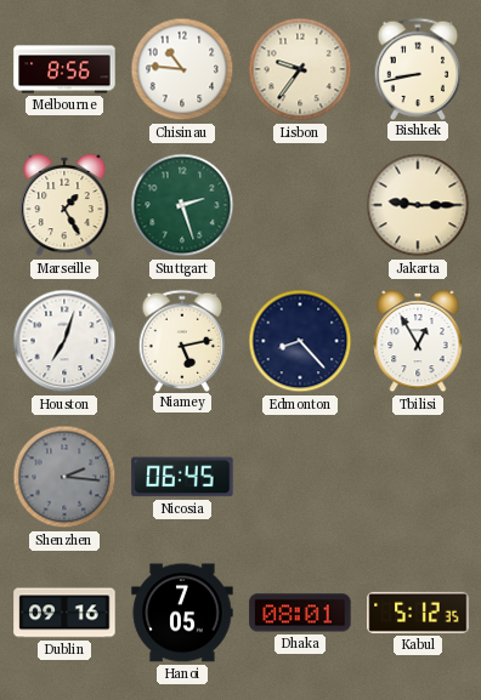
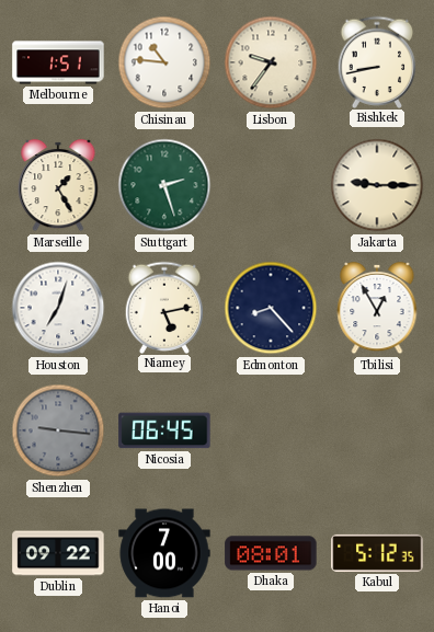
Melbourne: 8:56 -> 1:51 (58, 62)
Shenzhen: 2:16 -> 9:16 (58, 430)
Dublin: 09:16 -> 09:22 (58, 553)
Hanoi: 7:05 -> 7:00 (164, 553)
